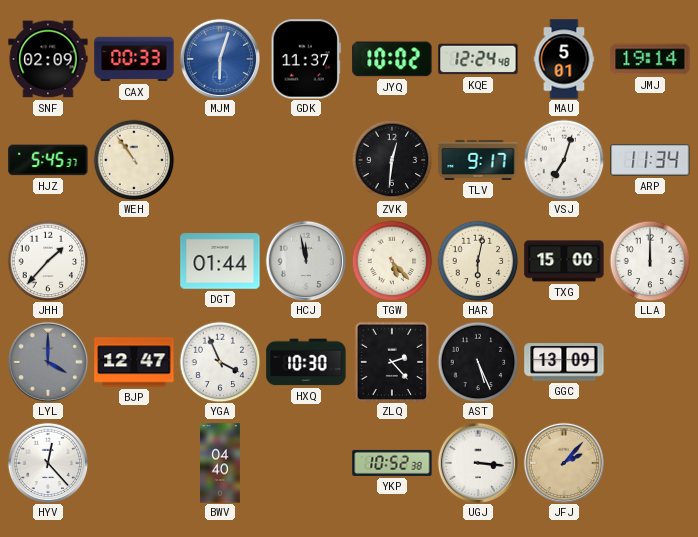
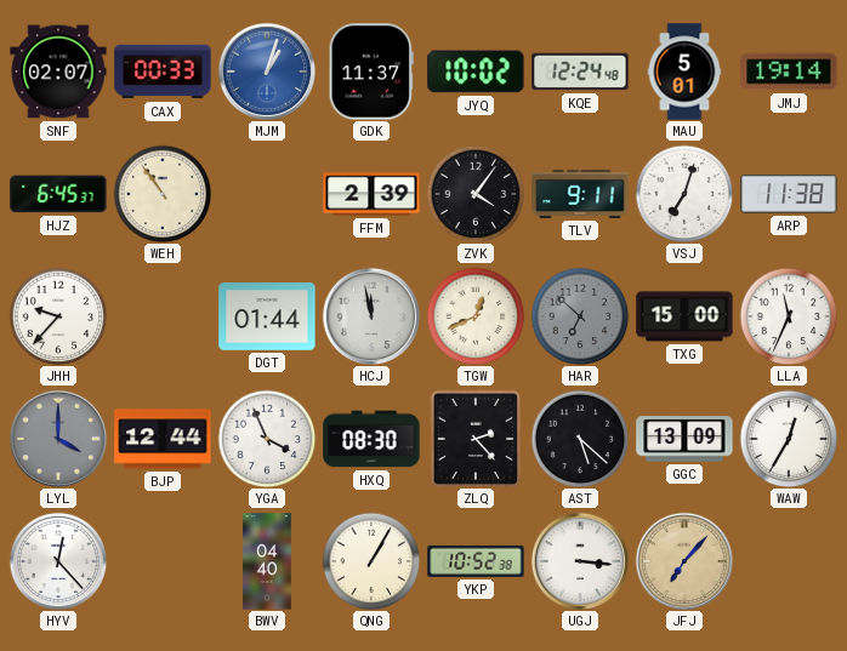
SNF: 02:09 -> 02:07 (58, 72)
MJM: 6:03 -> 1:03 (266, 70)
HJZ: 5:45 -> 6:45 (58, 194)
FFM: none -> 2:39 (371, 194)
ZVK: 12:31 -> 4:06 (476, 194)
TLV: 9:17 -> 9:11 (580, 194)
ARP: 11:34 -> 11:38 (789, 194)
JHH: 1:37 -> 9:37 (58, 316)
TGW: 5:23 -> 12:41 (476, 316)
HAR: 6:02 -> 6:52 (580, 316)
HAR dial: cream -> grey (580, 316)
LLA: 12:00 -> 11:34 (789, 316)
BJP: 12:47 -> 12:44 (163, 439)
HXQ: 10:30 -> 08:30 (371, 439)
AST: 5:26 -> 5:22 (580, 439)
WAW: none -> 12:35 (789, 439)
QNG: none -> 1:05 (371, 561)
JFJ: 2:07 -> 7:07 (683, 560)
